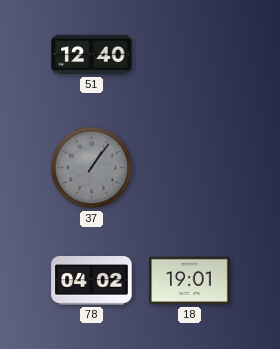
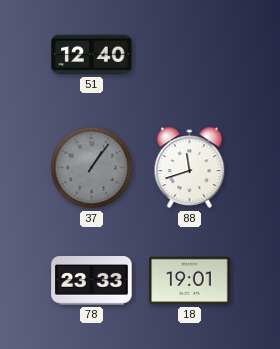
88: none -> 11:42 (190, 168)
78: 04:02 -> 23:33 (92, 281)
